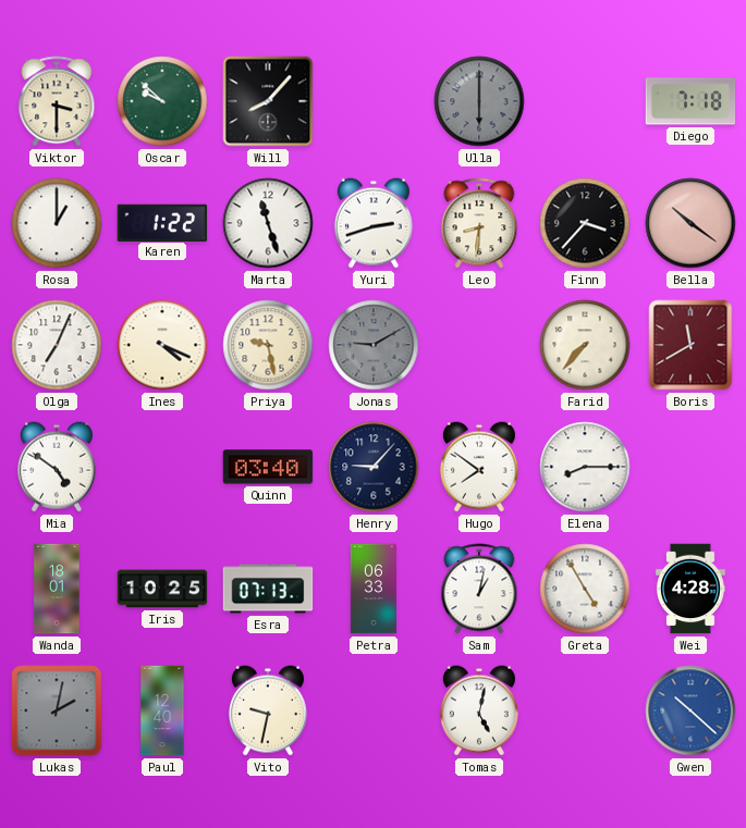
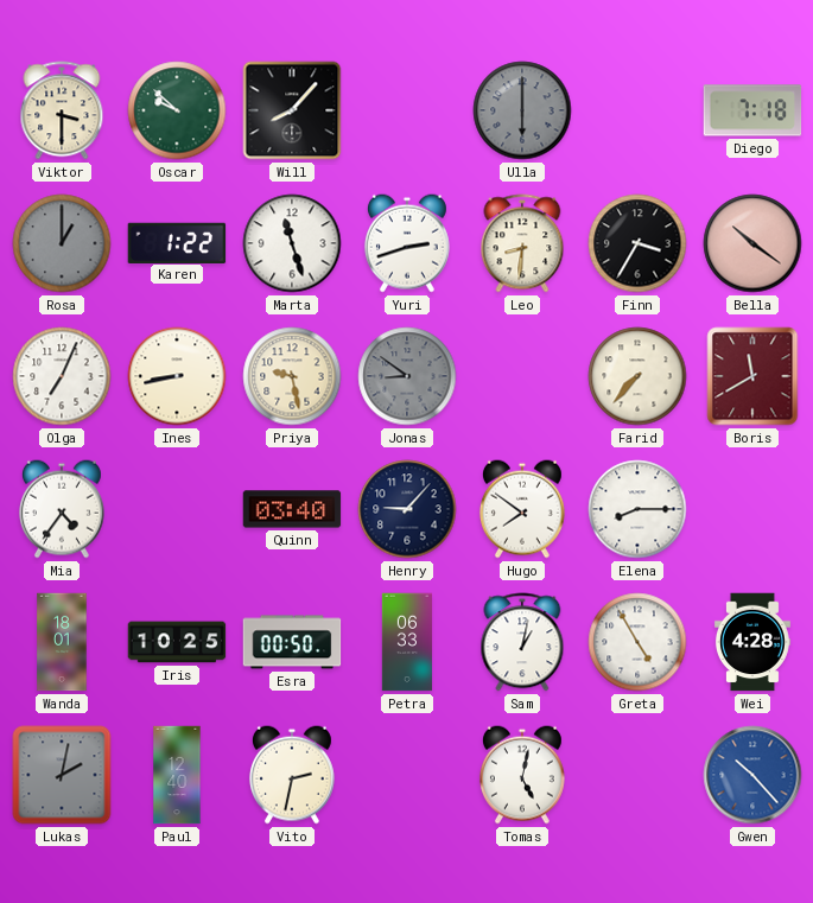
Rosa dial: white -> grey (62, 243)
Finn: 3:37 -> 3:35 (637, 243)
Ines: 4:19 -> 8:43 (177, 376)
Jonas: 9:10 -> 8:51 (407, 376)
Mia: 4:51 -> 4:36 (62, 509)
Esra: 07:13 -> 00:50 (292, 642)
Vito: 9:32 -> 2:32 (292, 775)
Gwen: 10:22 -> 10:23 (752, 775)
